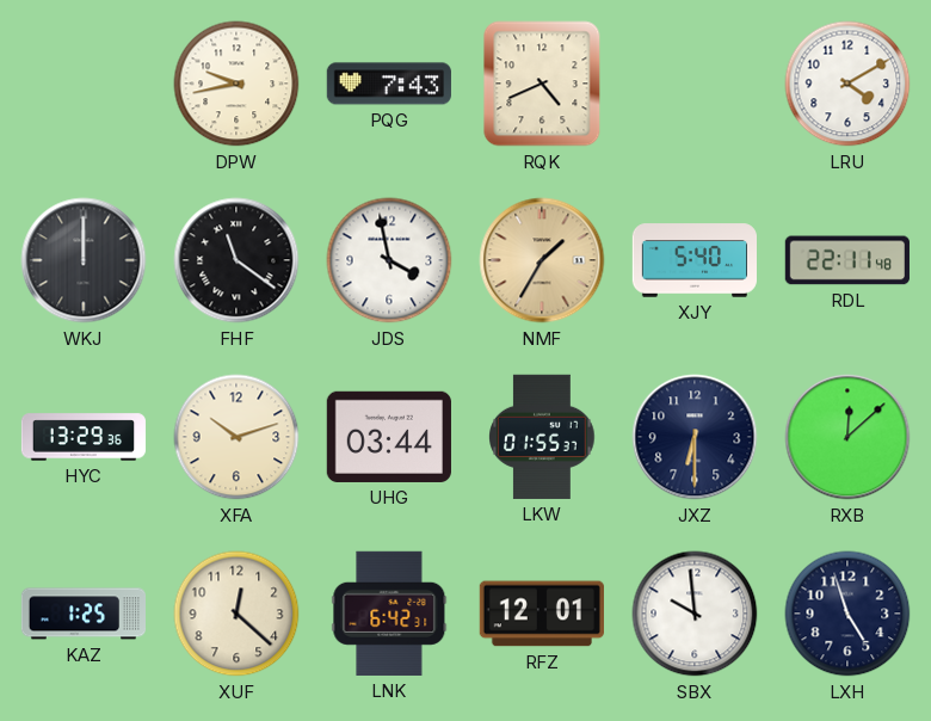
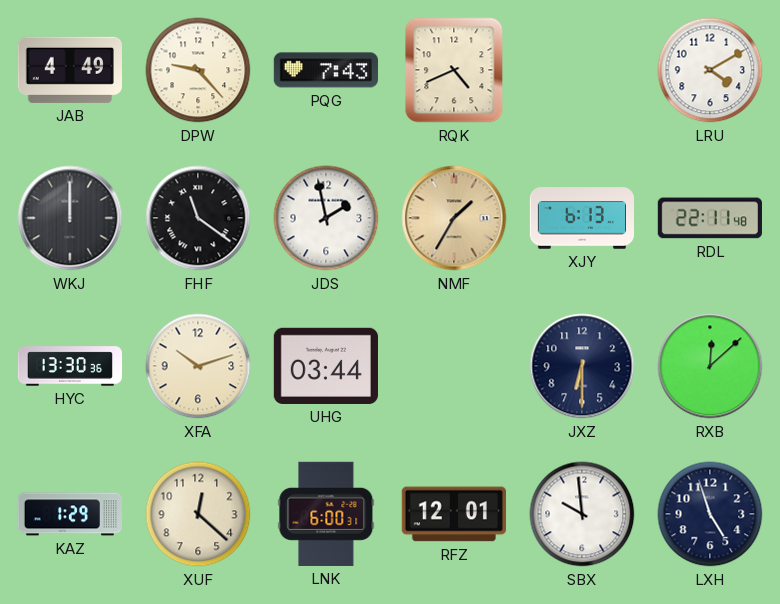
JAB: none -> 4:49 (70, 70)
DPW: 9:43 -> 9:23 (198, 70)
JDS: 3:58 -> 1:58 (326, 218)
XJY: 5:40 -> 6:13 (581, 218)
HYC: 13:29 -> 13:30 (70, 366)
LKW: 01:55 -> none (542, 437)
KAZ: 1:25 -> 1:29 (69, 514)
LNK: 6:42 -> 6:00 (326, 514)
